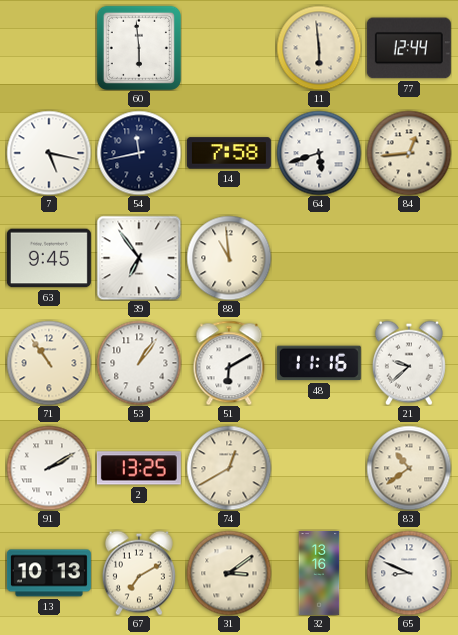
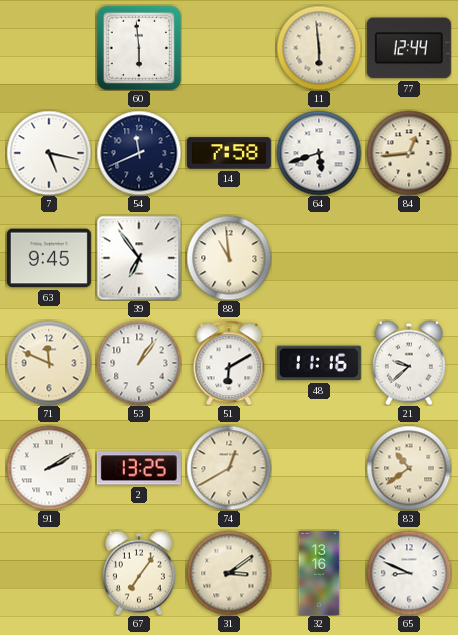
54: 11:43 -> 11:41 (139, 153)
71: 10:54 -> 11:49 (49, 363)
13: 10:13 -> none (49, 573)
67: 7:10 -> 7:06 (139, 573)
